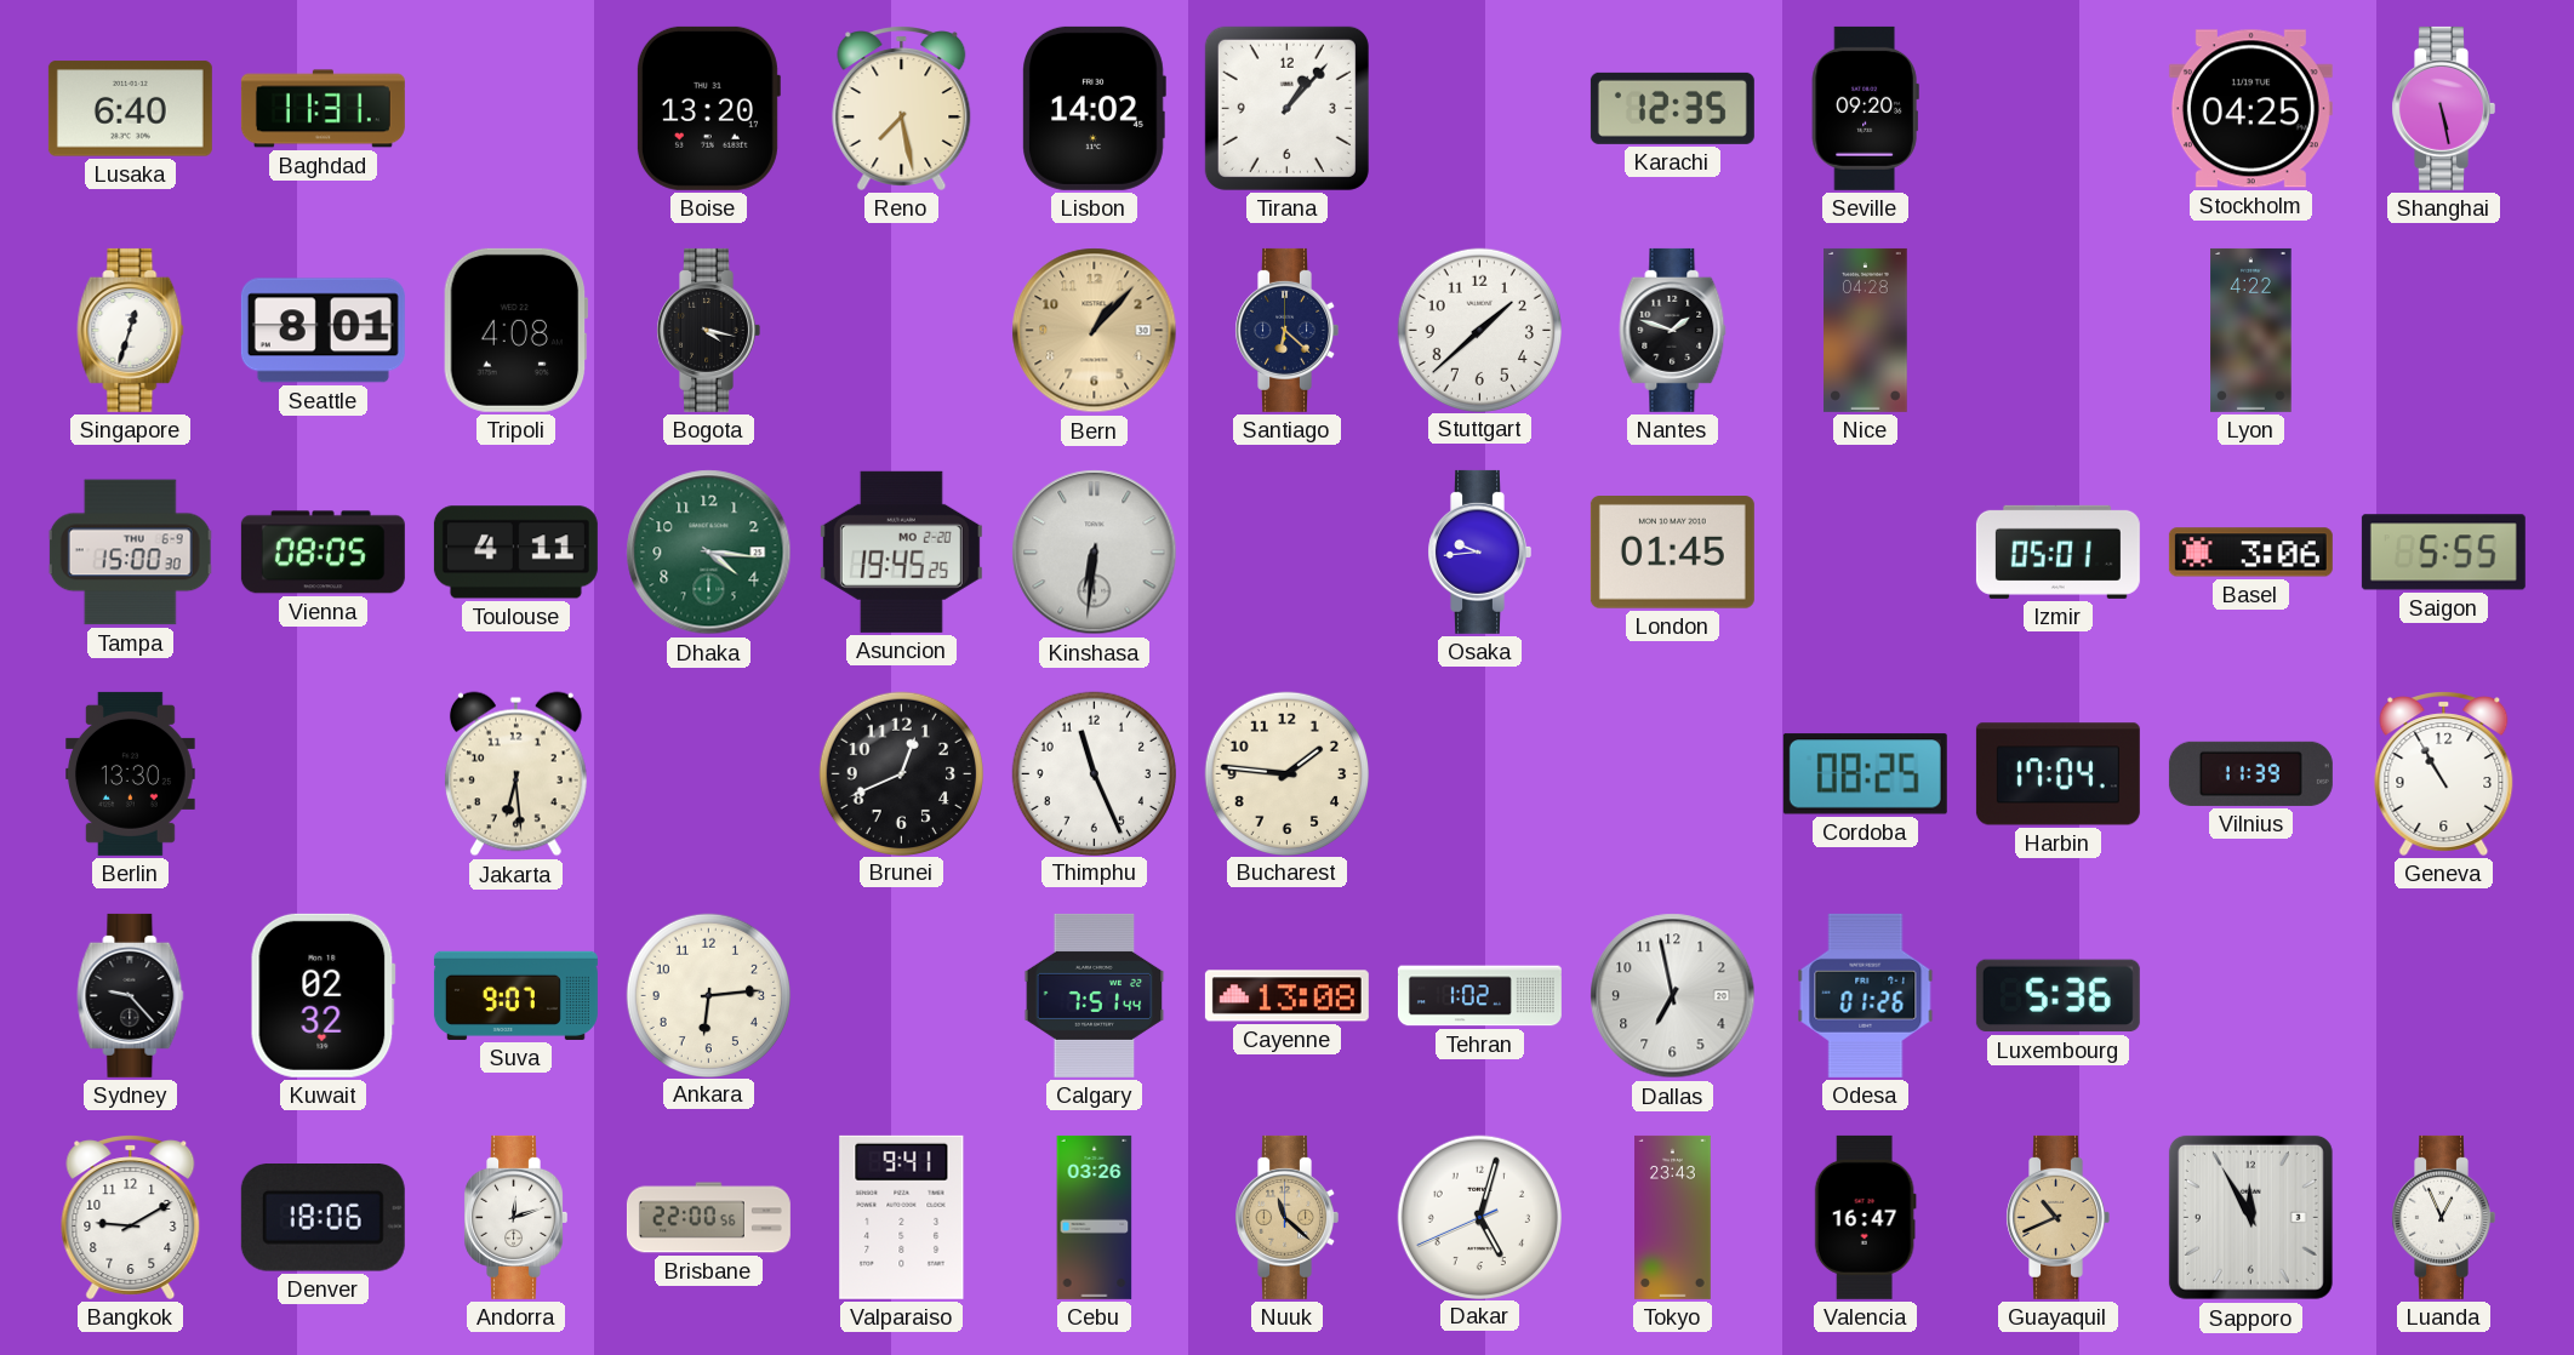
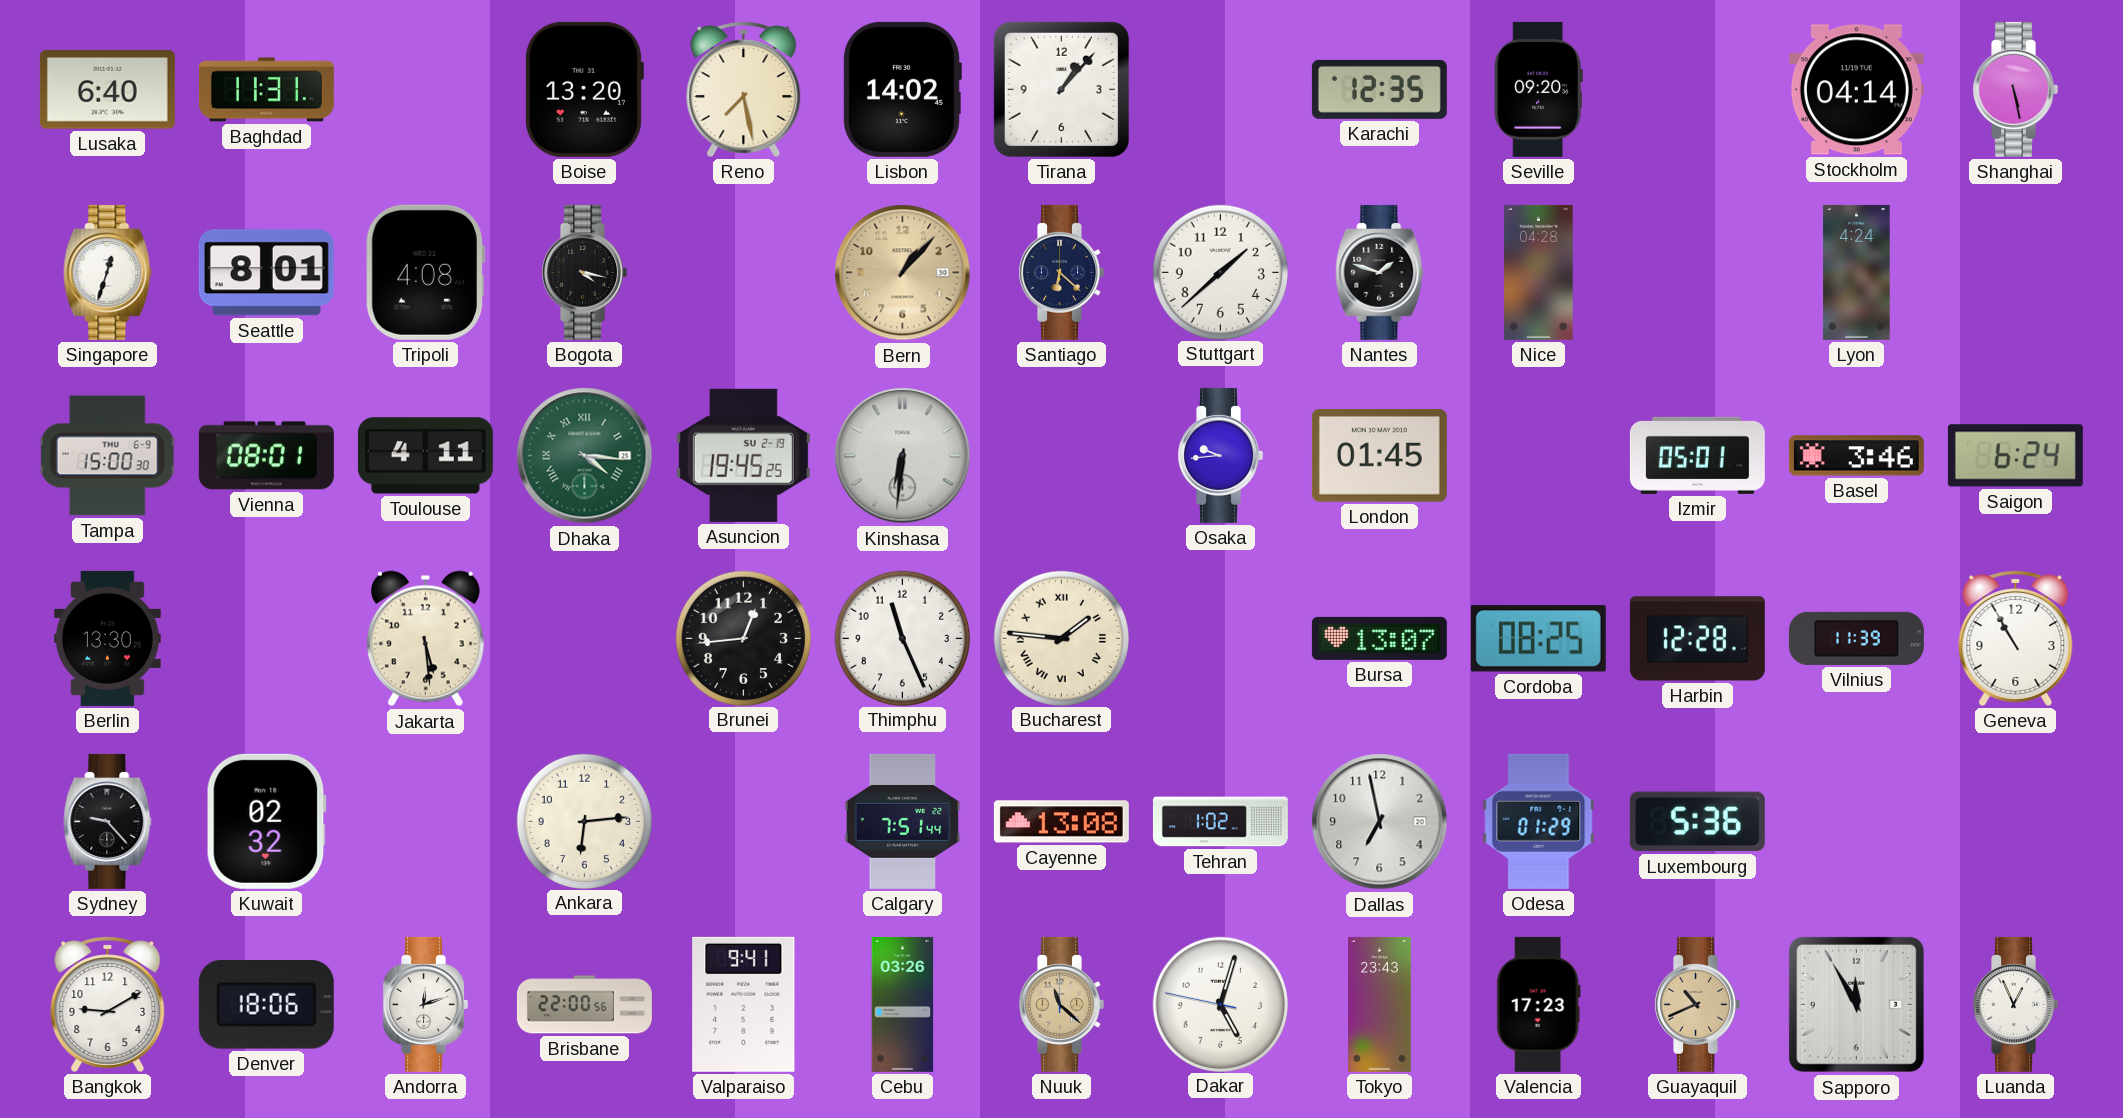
Stockholm: 04:25 -> 04:14 (1856, 90)
Lyon: 4:22 -> 4:24 (1857, 272)
Vienna: 08:05 -> 08:01 (266, 456)
Dhaka numerals: Arabic -> Roman (585, 456)
Asuncion date: MO 2-20 -> SU 2-19 (743, 455)
Basel: 3:06 -> 3:46 (1856, 456)
Saigon: 5:55 -> 6:24 (2015, 456)
Jakarta: 6:29 -> 5:29 (425, 639)
Brunei: 12:41 -> 12:44 (743, 638)
Bucharest numerals: Arabic -> Roman (1061, 638)
Bursa: none -> 13:07 (1379, 638)
Harbin: 17:04 -> 12:28 (1697, 639)
Suva: 9:07 -> none (515, 995)
Odesa: 01:26 -> 01:29 (1539, 821)
Dakar: 5:02:41 -> 5:02:47 (1220, 1004)
Valencia: 16:47 -> 17:23 (1538, 1004)
